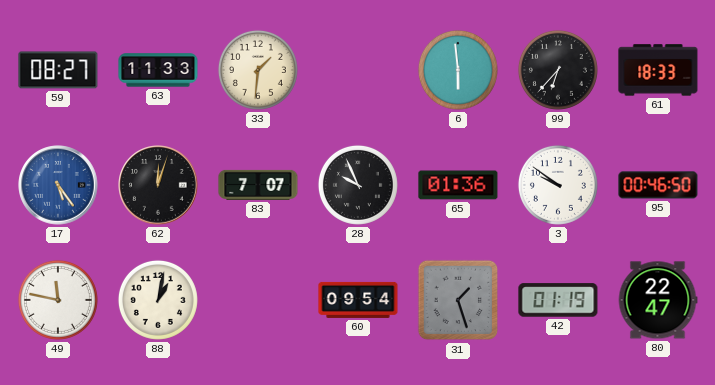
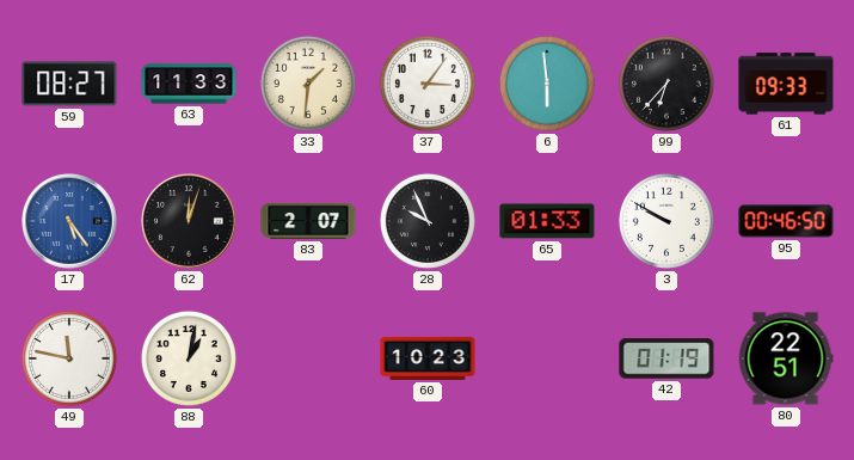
37: none -> 3:06 (428, 84)
61: 18:33 -> 09:33 (786, 84)
83: 7:07 -> 2:07 (308, 221)
65: 01:36 -> 01:33 (547, 221)
3: 9:51 -> 9:50 (666, 221)
60: 09:54 -> 10:23 (428, 358)
31: 1:27 -> none (458, 300)
80: 22:47 -> 22:51 (786, 358)
